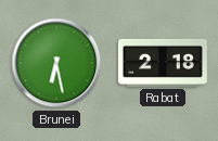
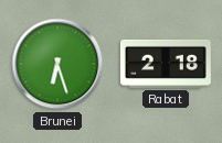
Brunei: 6:28 -> 6:27 (57, 64)
